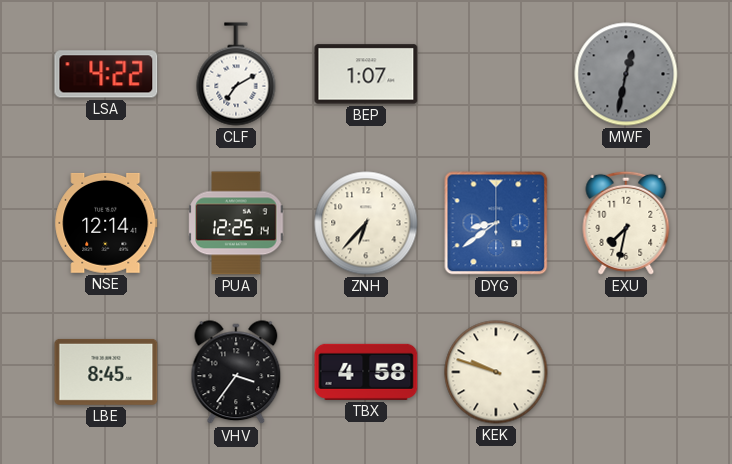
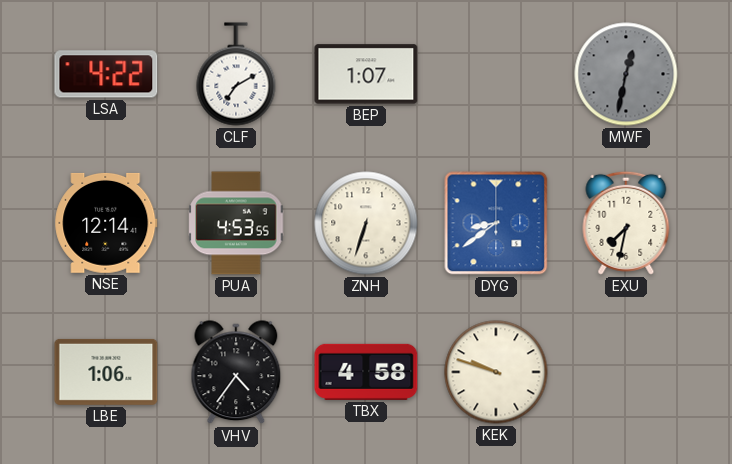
PUA: 12:25 -> 4:53 (236, 223)
ZNH: 6:37 -> 6:33 (366, 223)
LBE: 8:45 -> 1:06 (106, 372)
VHV: 3:36 -> 4:36 (236, 373)
